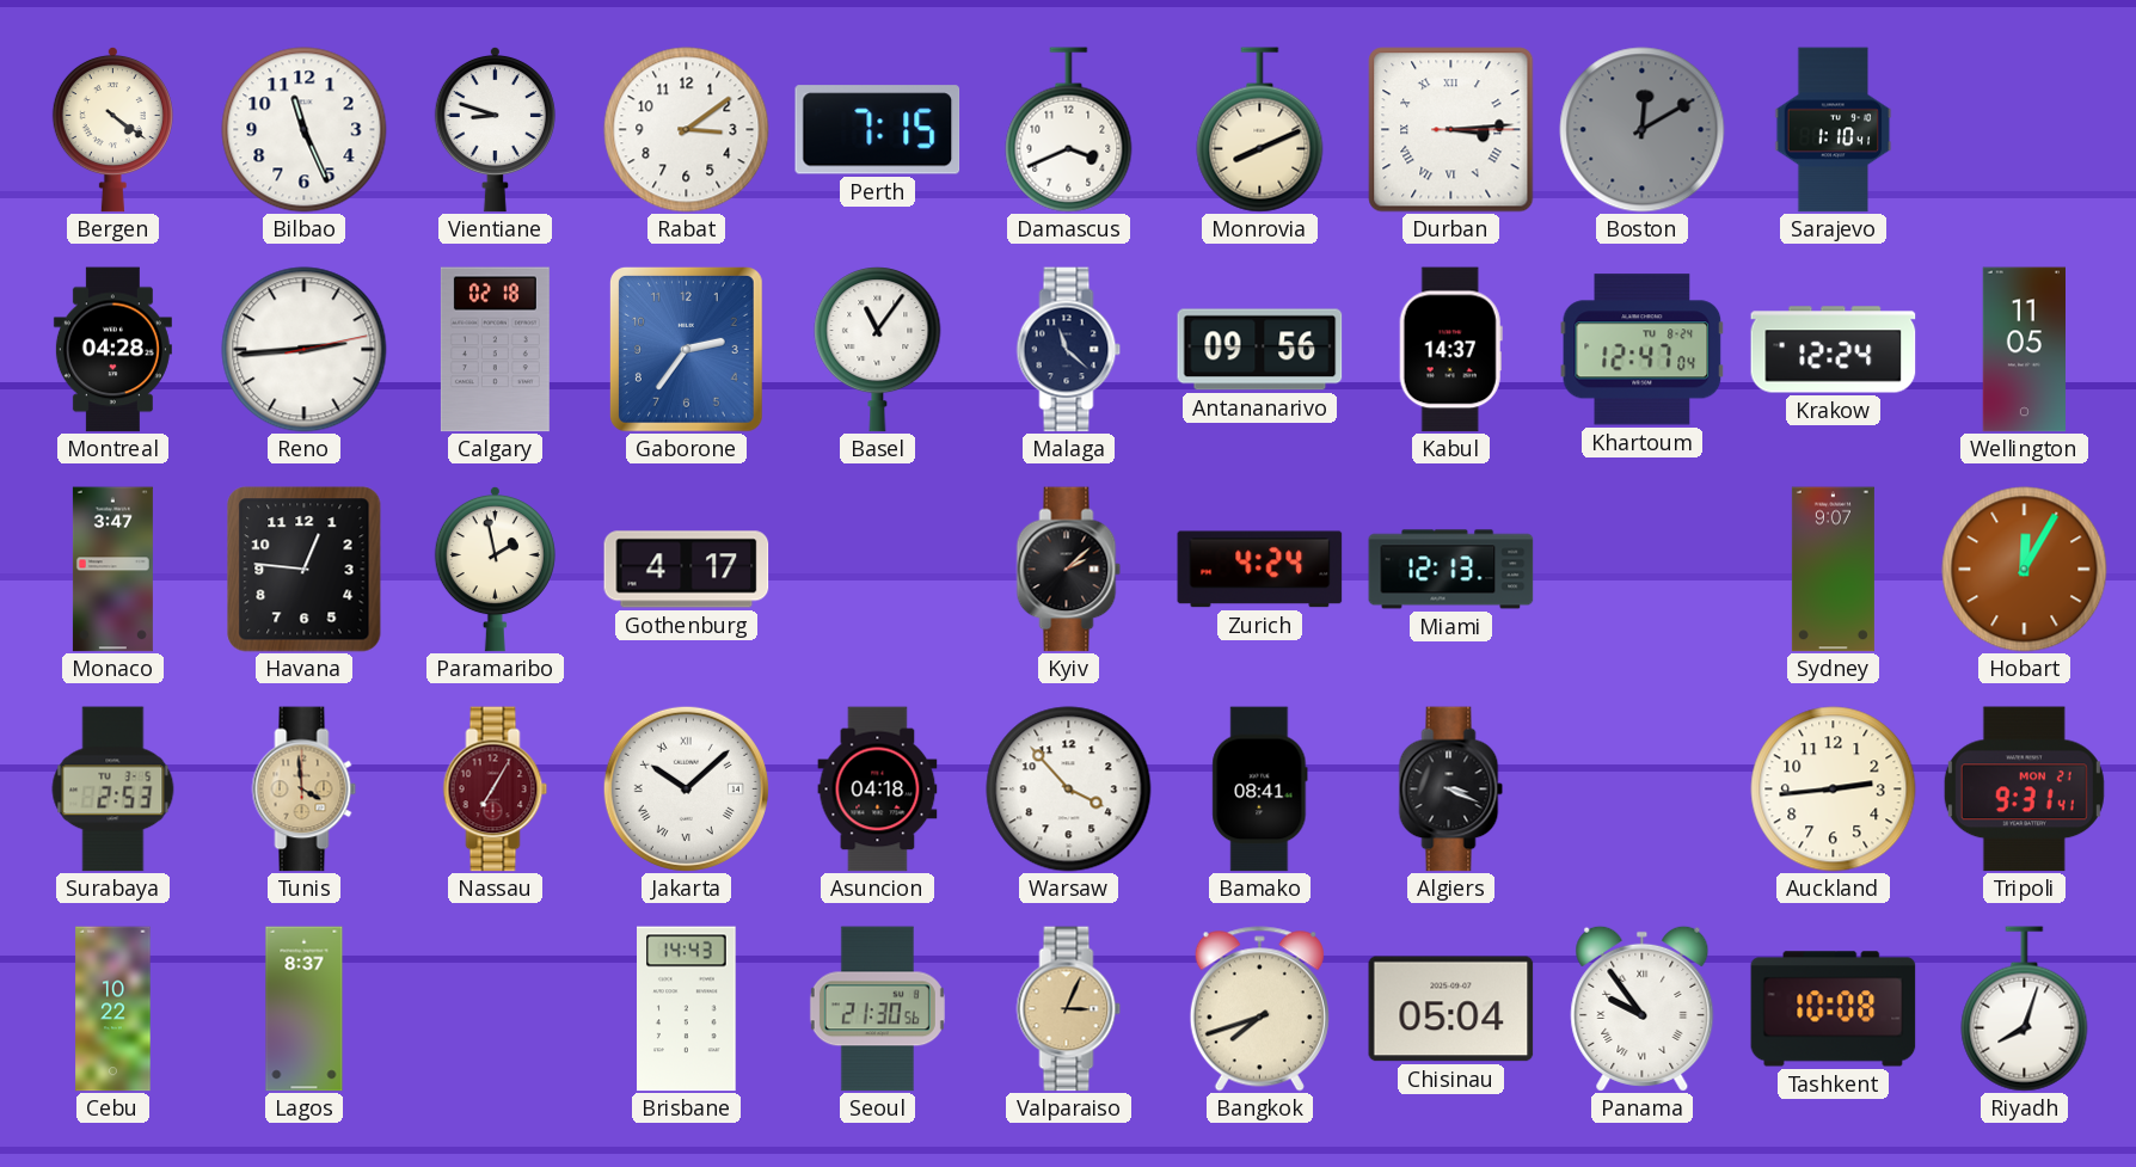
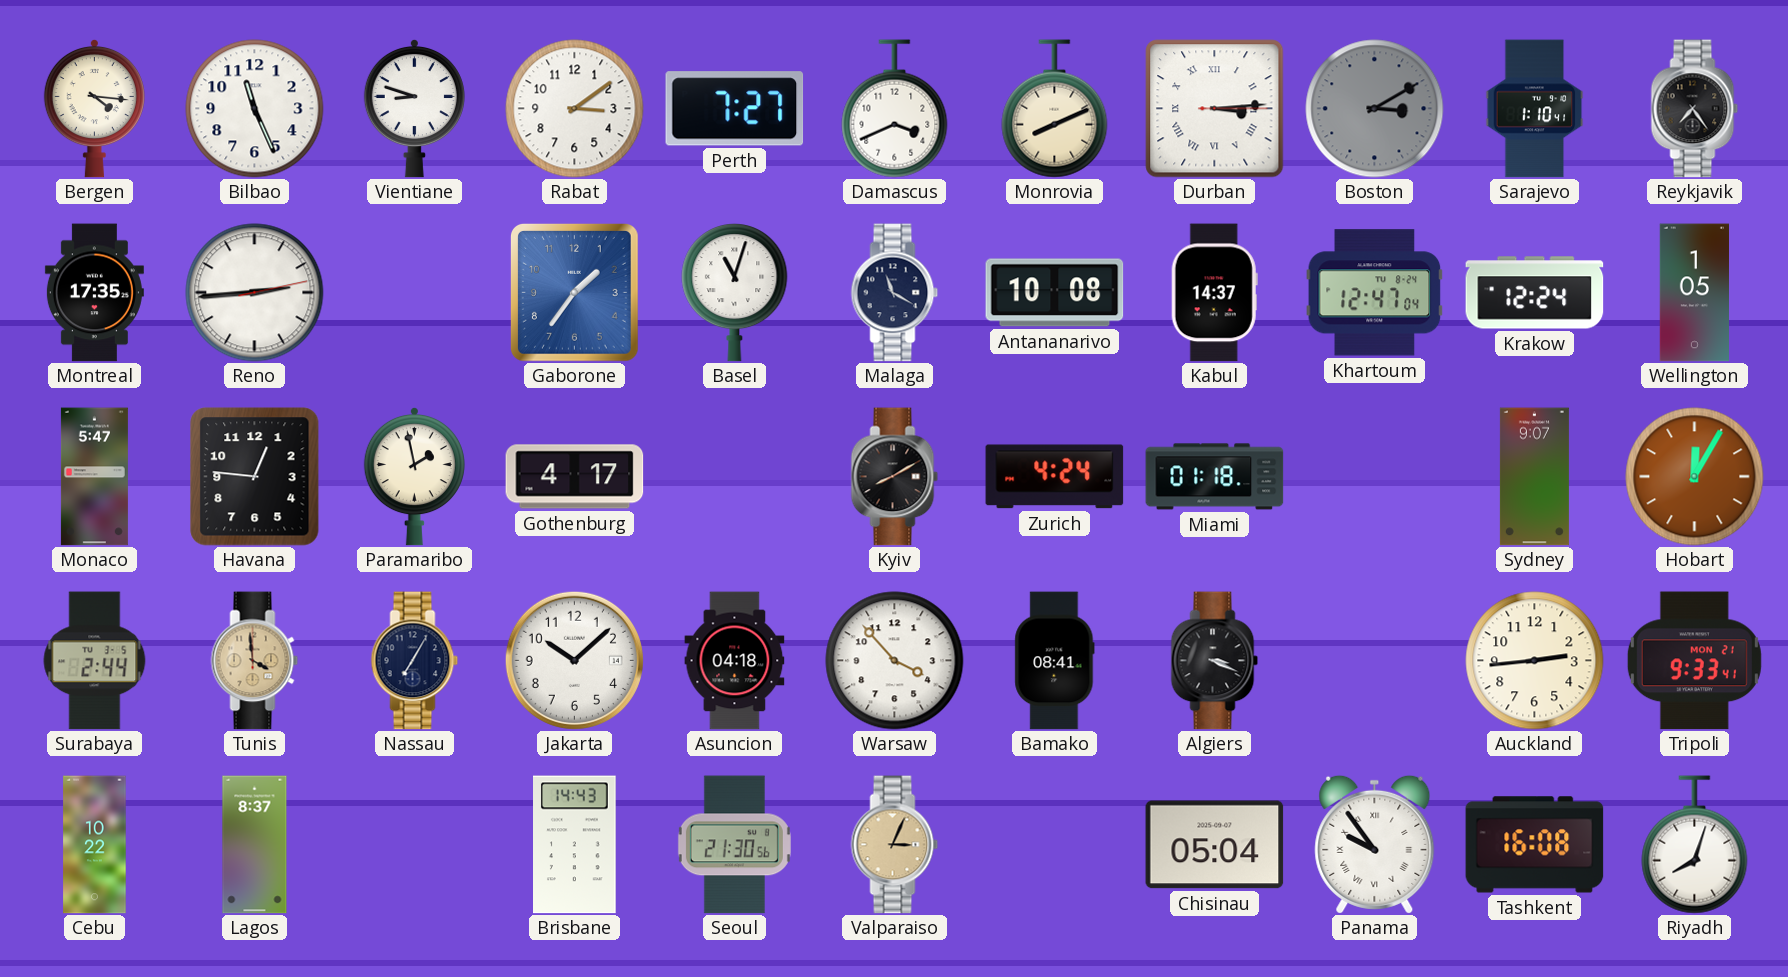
Bergen: 4:21 -> 4:16 (94, 108)
Perth: 7:15 -> 7:27 (735, 109)
Boston: 12:10 -> 3:10 (1375, 109)
Reykjavik: none -> 7:24 (1695, 109)
Montreal: 04:28 -> 17:35 (94, 293)
Calgary: 02:18 -> none (495, 350)
Gaborone: 2:36 -> 1:36 (574, 293)
Basel: 11:06 -> 11:03 (735, 293)
Malaga: 11:22 -> 11:20 (895, 293)
Antananarivo: 09:56 -> 10:08 (1055, 293)
Wellington: 11:05 -> 1:05 (1694, 293)
Monaco: 3:47 -> 5:47 (94, 477)
Kyiv: 2:08 -> 8:10 (895, 477)
Miami: 12:13 -> 01:18 (1215, 477)
Surabaya: 2:53 -> 2:44 (95, 661)
Nassau dial: burgundy -> navy (415, 661)
Jakarta numerals: Roman -> Arabic (574, 660)
Tripoli: 9:31 -> 9:33 (1694, 661)
Bangkok: 7:42 -> none (1259, 1009)
Tashkent: 10:08 -> 16:08 (1535, 845)
